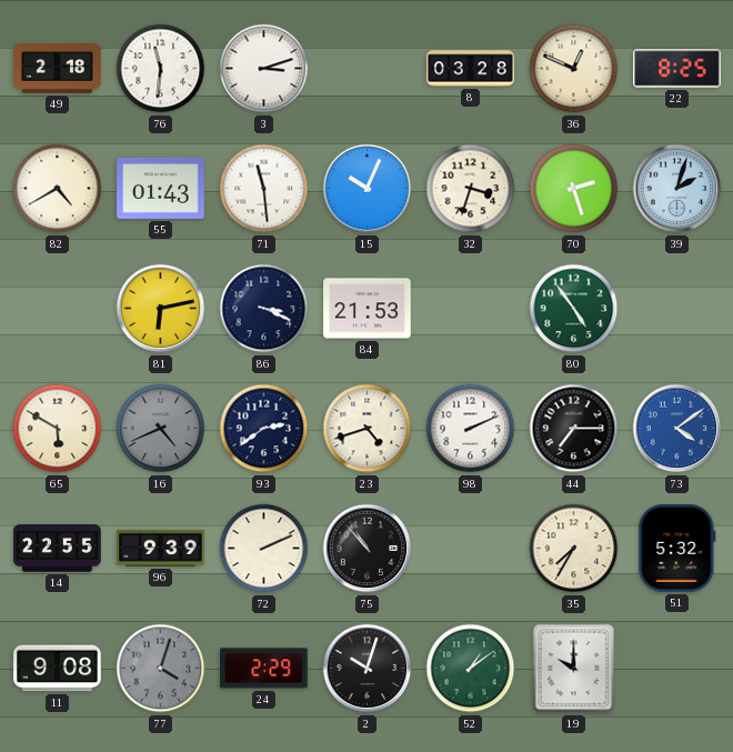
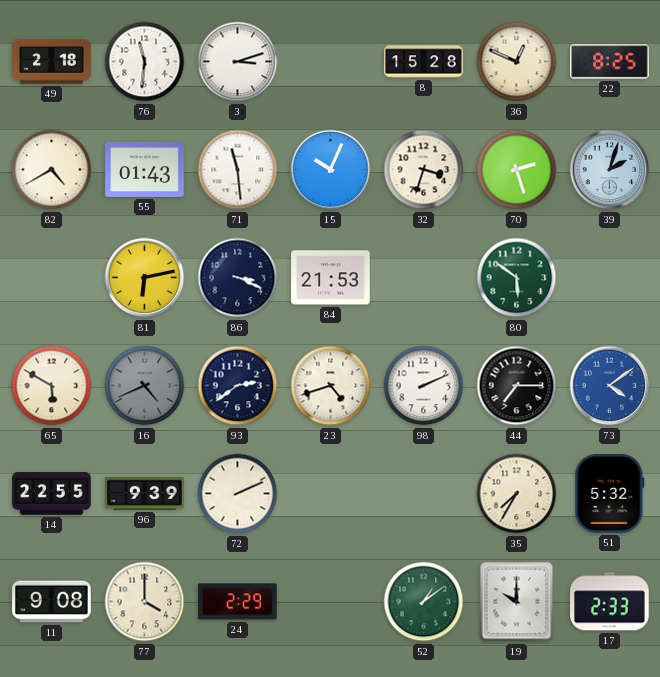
8: 03:28 -> 15:28 (424, 62)
80: 4:54 -> 5:51 (517, 278)
75: 10:53 -> none (368, 549)
77: 4:03 -> 4:00 (145, 602)
77 dial: grey -> cream (145, 602)
2: 10:03 -> none (368, 669)
17: none -> 2:33 (610, 602)
